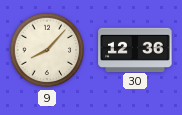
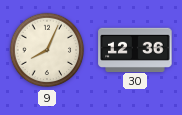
9: 8:07 -> 8:04 (47, 50)
